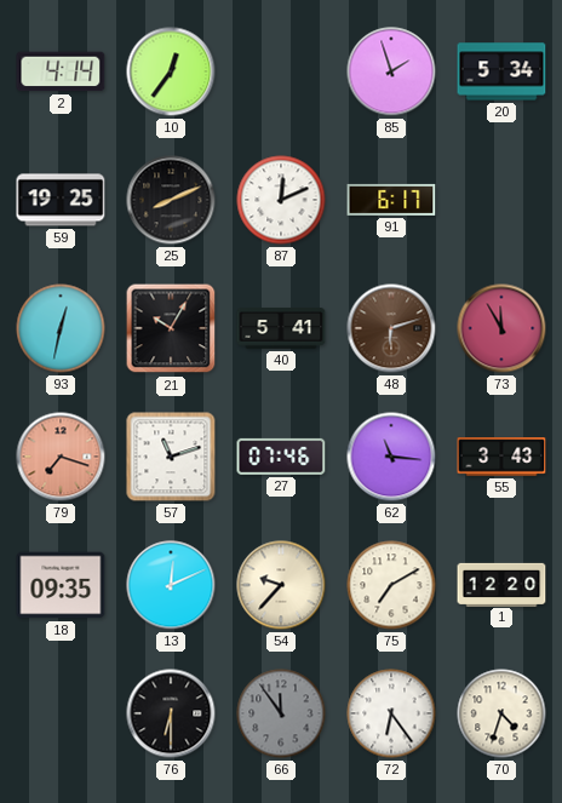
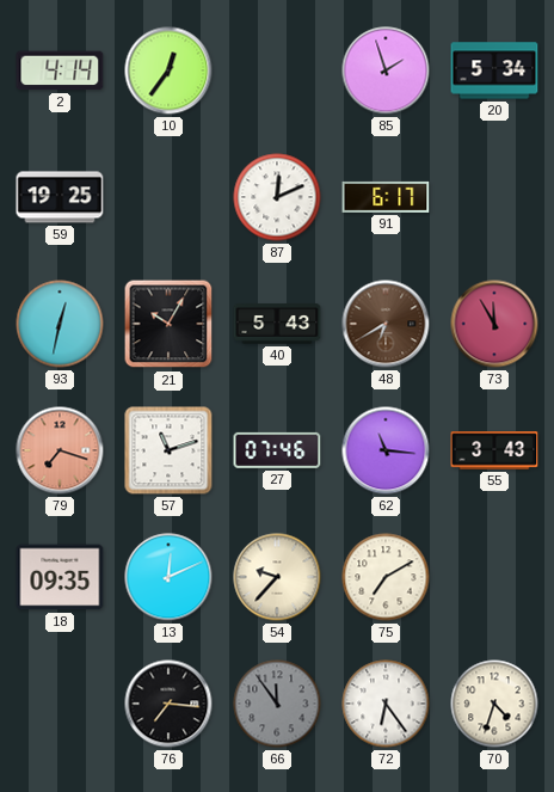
25: 8:11 -> none (171, 200)
40: 5:41 -> 5:43 (277, 324)
48: 6:12 -> 6:40 (386, 324)
1: 12:20 -> none (501, 584)
76: 6:30 -> 7:16 (168, 704)
